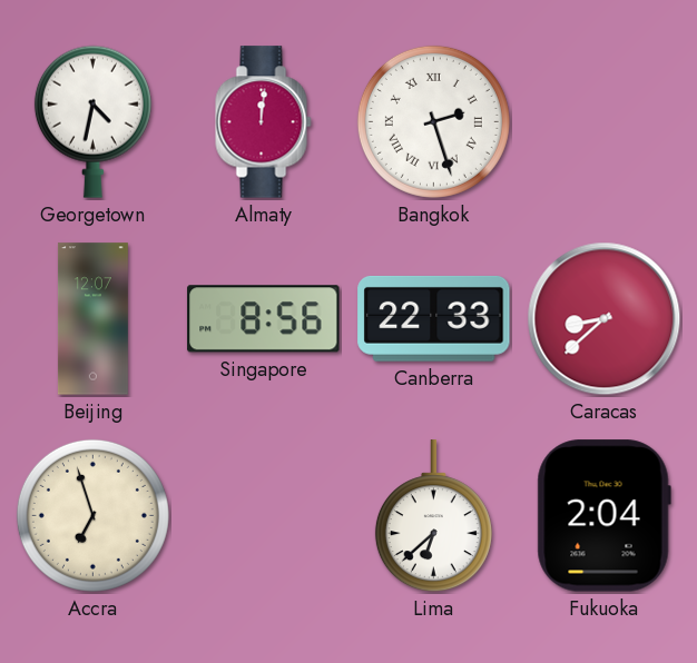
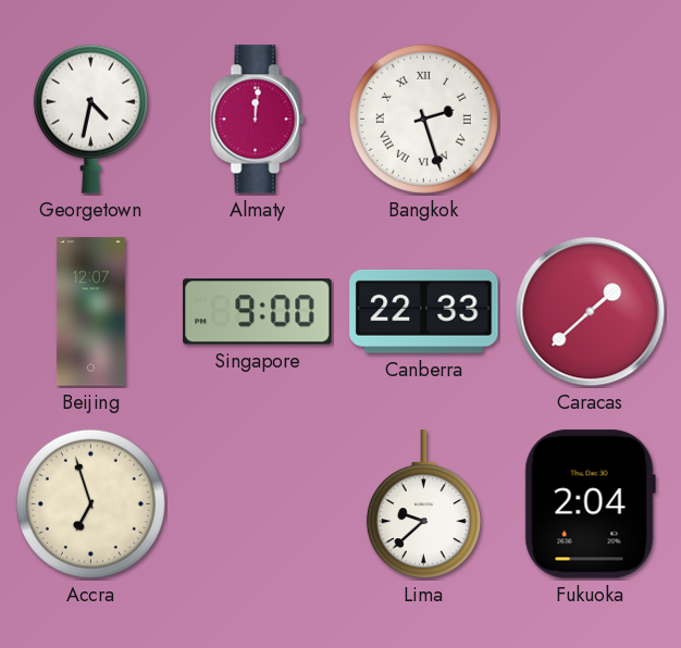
Singapore: 8:56 -> 9:00 (258, 312)
Caracas: 8:38 -> 1:38 (591, 312)
Lima: 6:38 -> 9:38 (423, 504)
